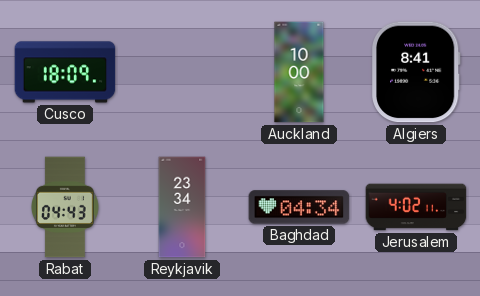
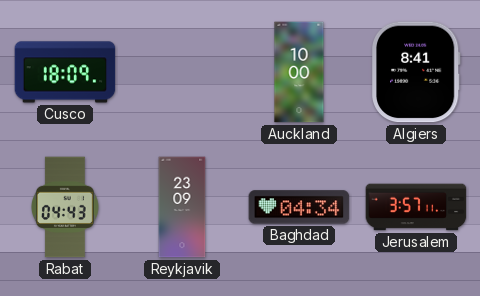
Reykjavik: 23:34 -> 23:09 (182, 207)
Jerusalem: 4:02 -> 3:57 (416, 207)
